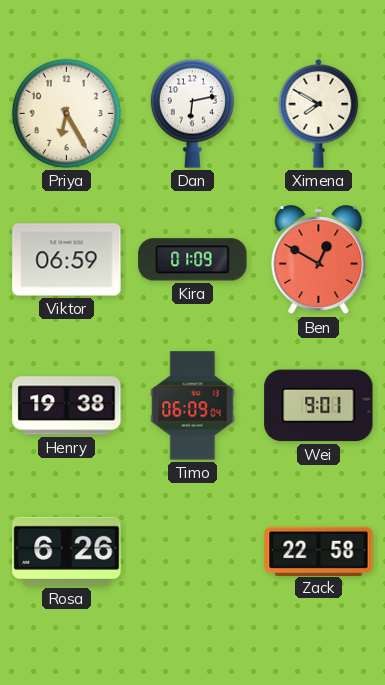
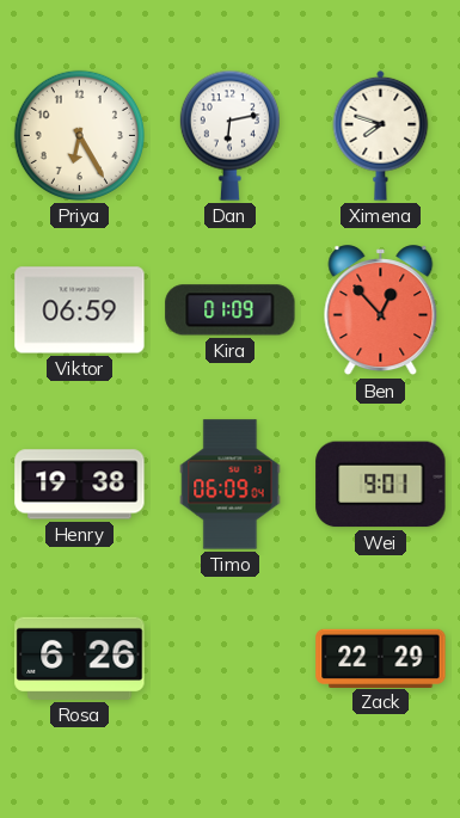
Ximena: 7:50 -> 7:48 (381, 135)
Ben: 12:50 -> 12:53 (381, 310)
Zack: 22:58 -> 22:29 (381, 658)
